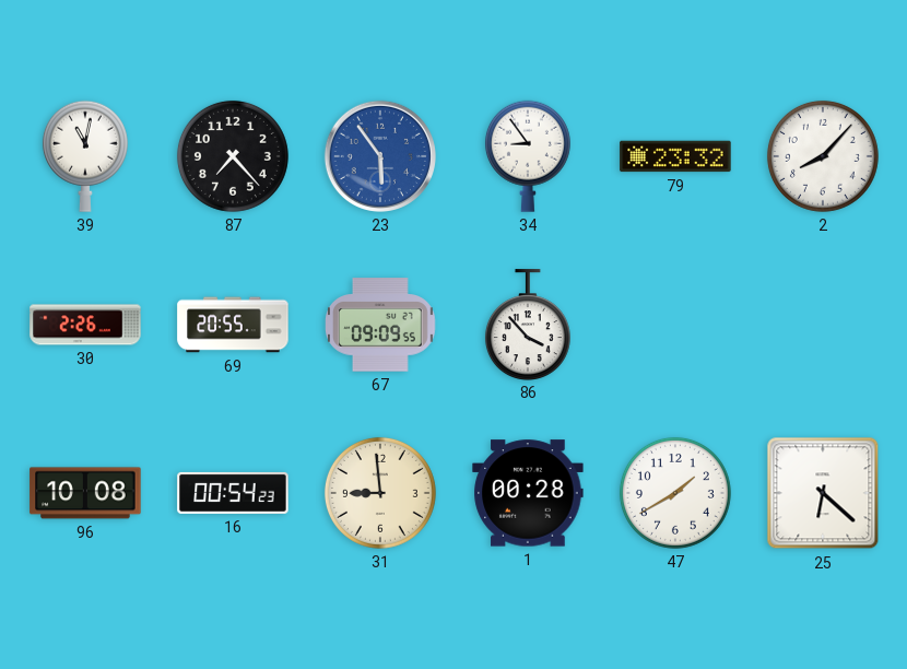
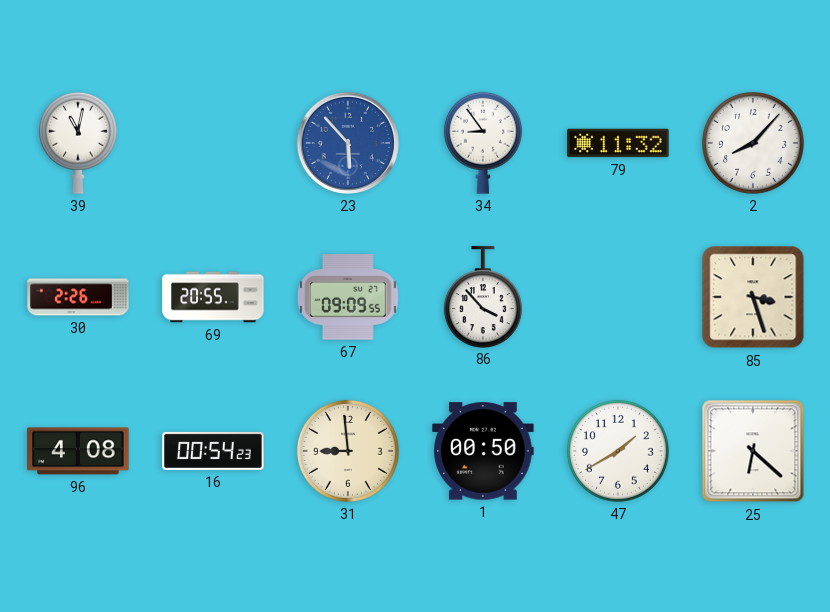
87: 7:23 -> none (233, 156)
23: 5:54 -> 5:53 (348, 143)
79: 23:32 -> 11:32 (618, 143)
85: none -> 3:27 (753, 297)
96: 10:08 -> 4:08 (78, 451)
1: 00:28 -> 00:50 (483, 451)
